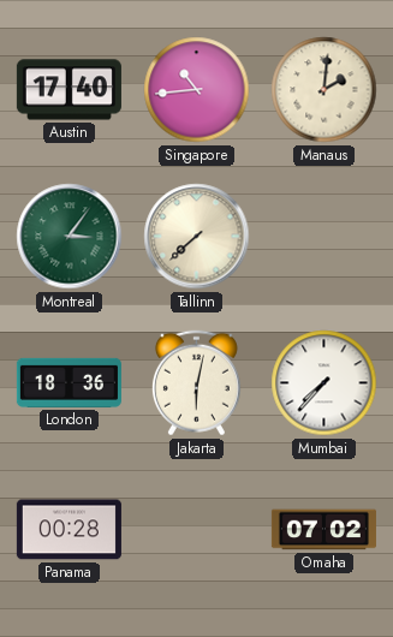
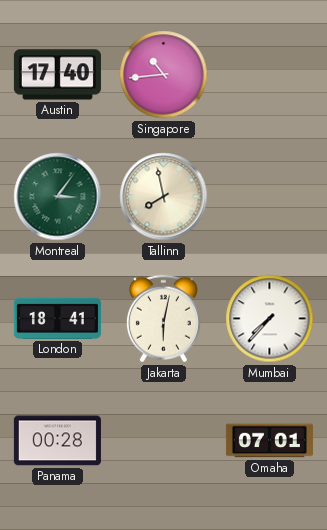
Manaus: 2:01 -> none (324, 90)
Tallinn: 7:38 -> 7:58 (164, 197)
London: 18:36 -> 18:41 (57, 318)
Omaha: 07:02 -> 07:01 (269, 441)
